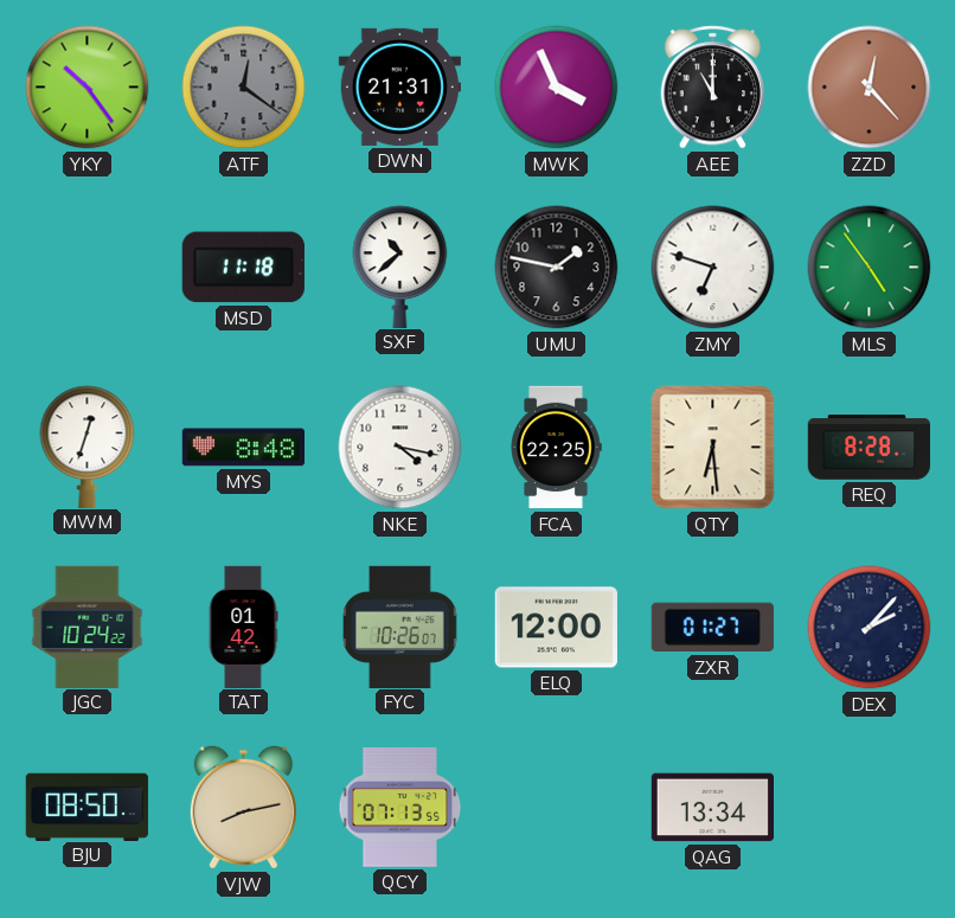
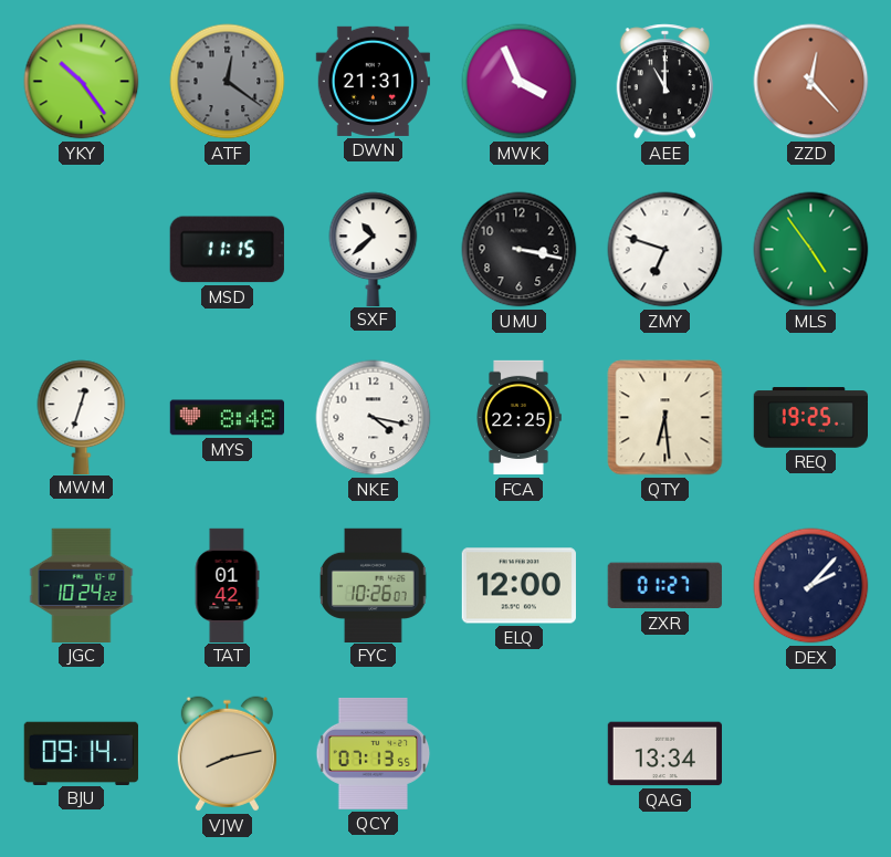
MSD: 11:18 -> 11:15 (227, 250)
UMU: 1:47 -> 3:17 (520, 250)
REQ: 8:28 -> 19:25 (810, 418)
BJU: 08:50 -> 09:14 (81, 753)
